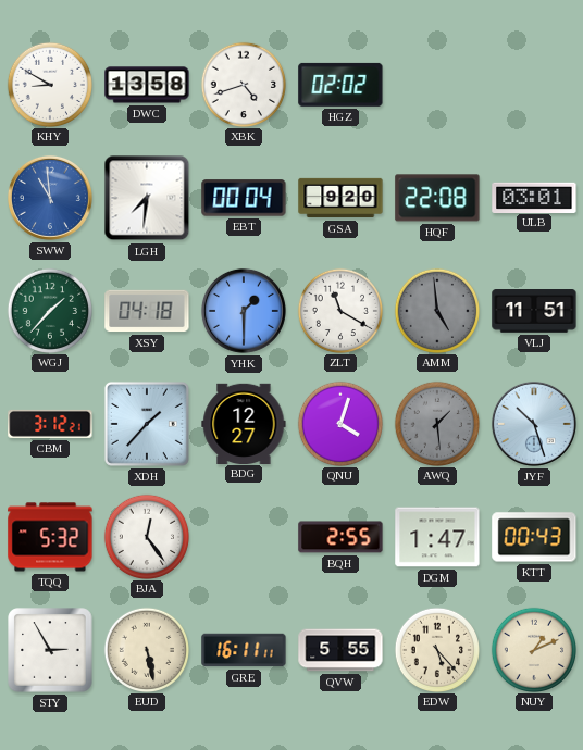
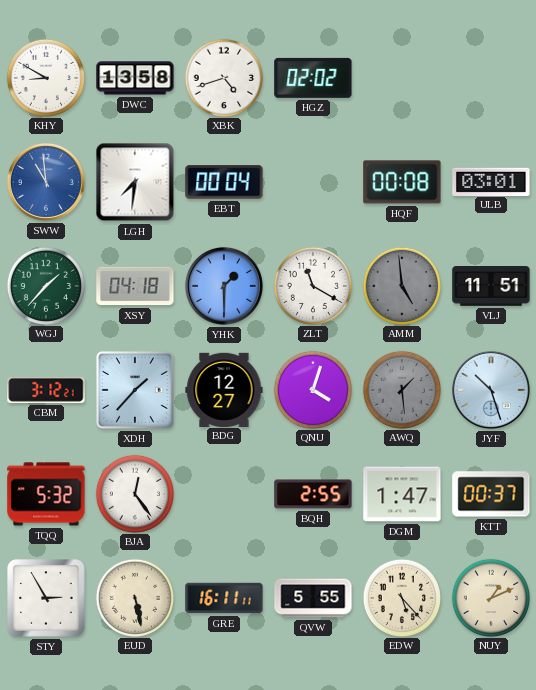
GSA: 9:20 -> none (340, 198)
HQF: 22:08 -> 00:08 (402, 182)
KTT: 00:43 -> 00:37 (491, 494)
